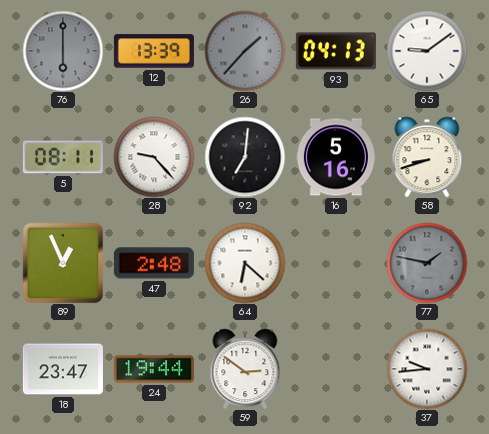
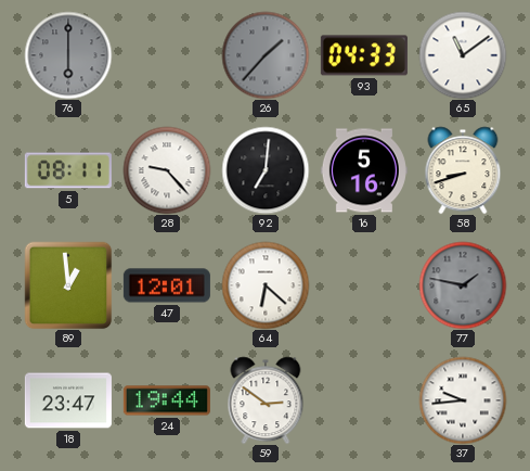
12: 13:39 -> none (154, 51)
93: 04:13 -> 04:33 (364, 55)
65: 9:09 -> 11:09 (463, 55)
89: 12:56 -> 12:59 (68, 285)
47: 2:48 -> 12:01 (167, 285)
